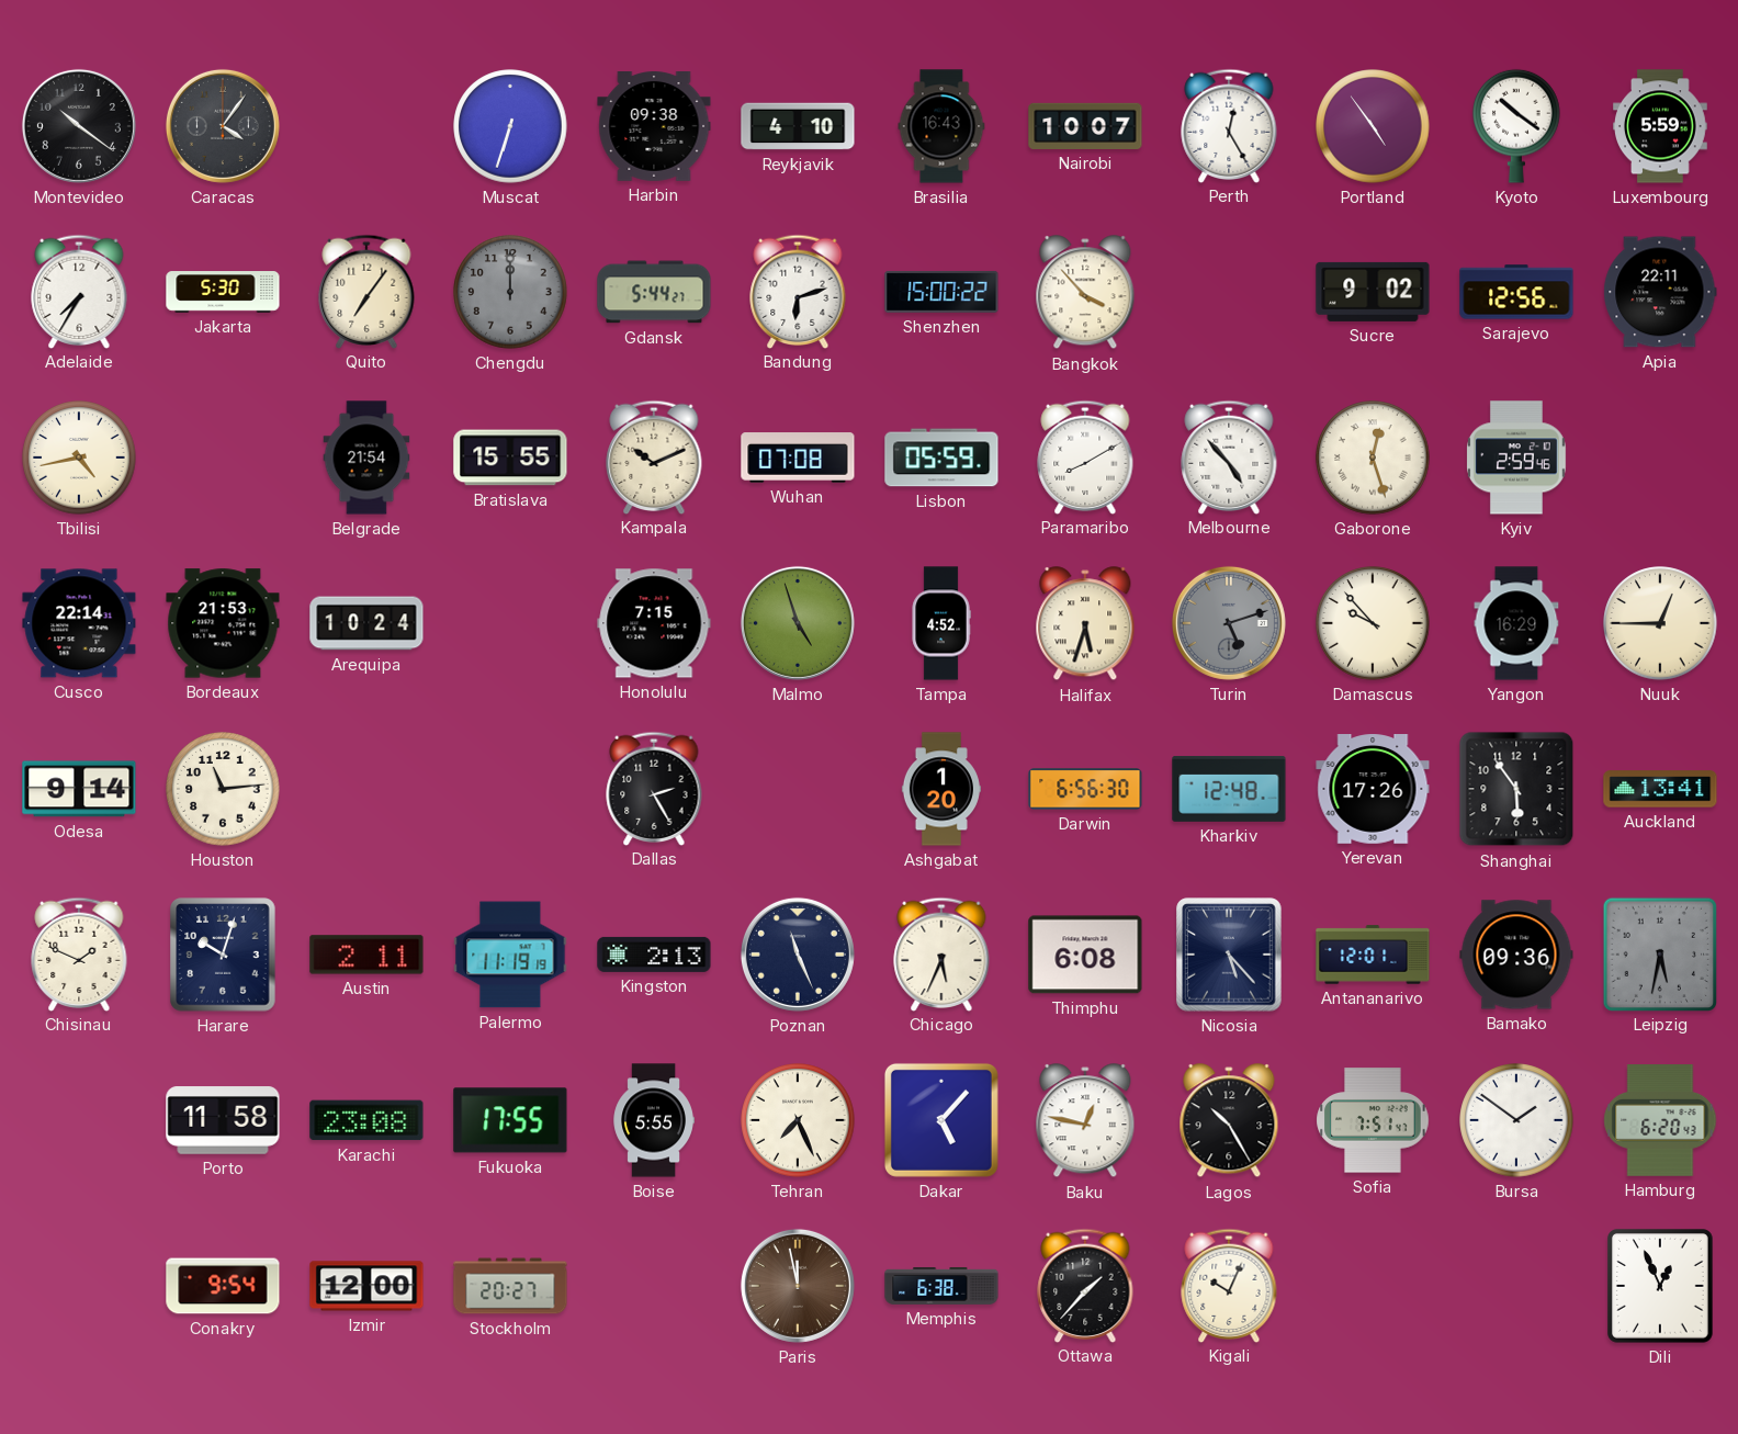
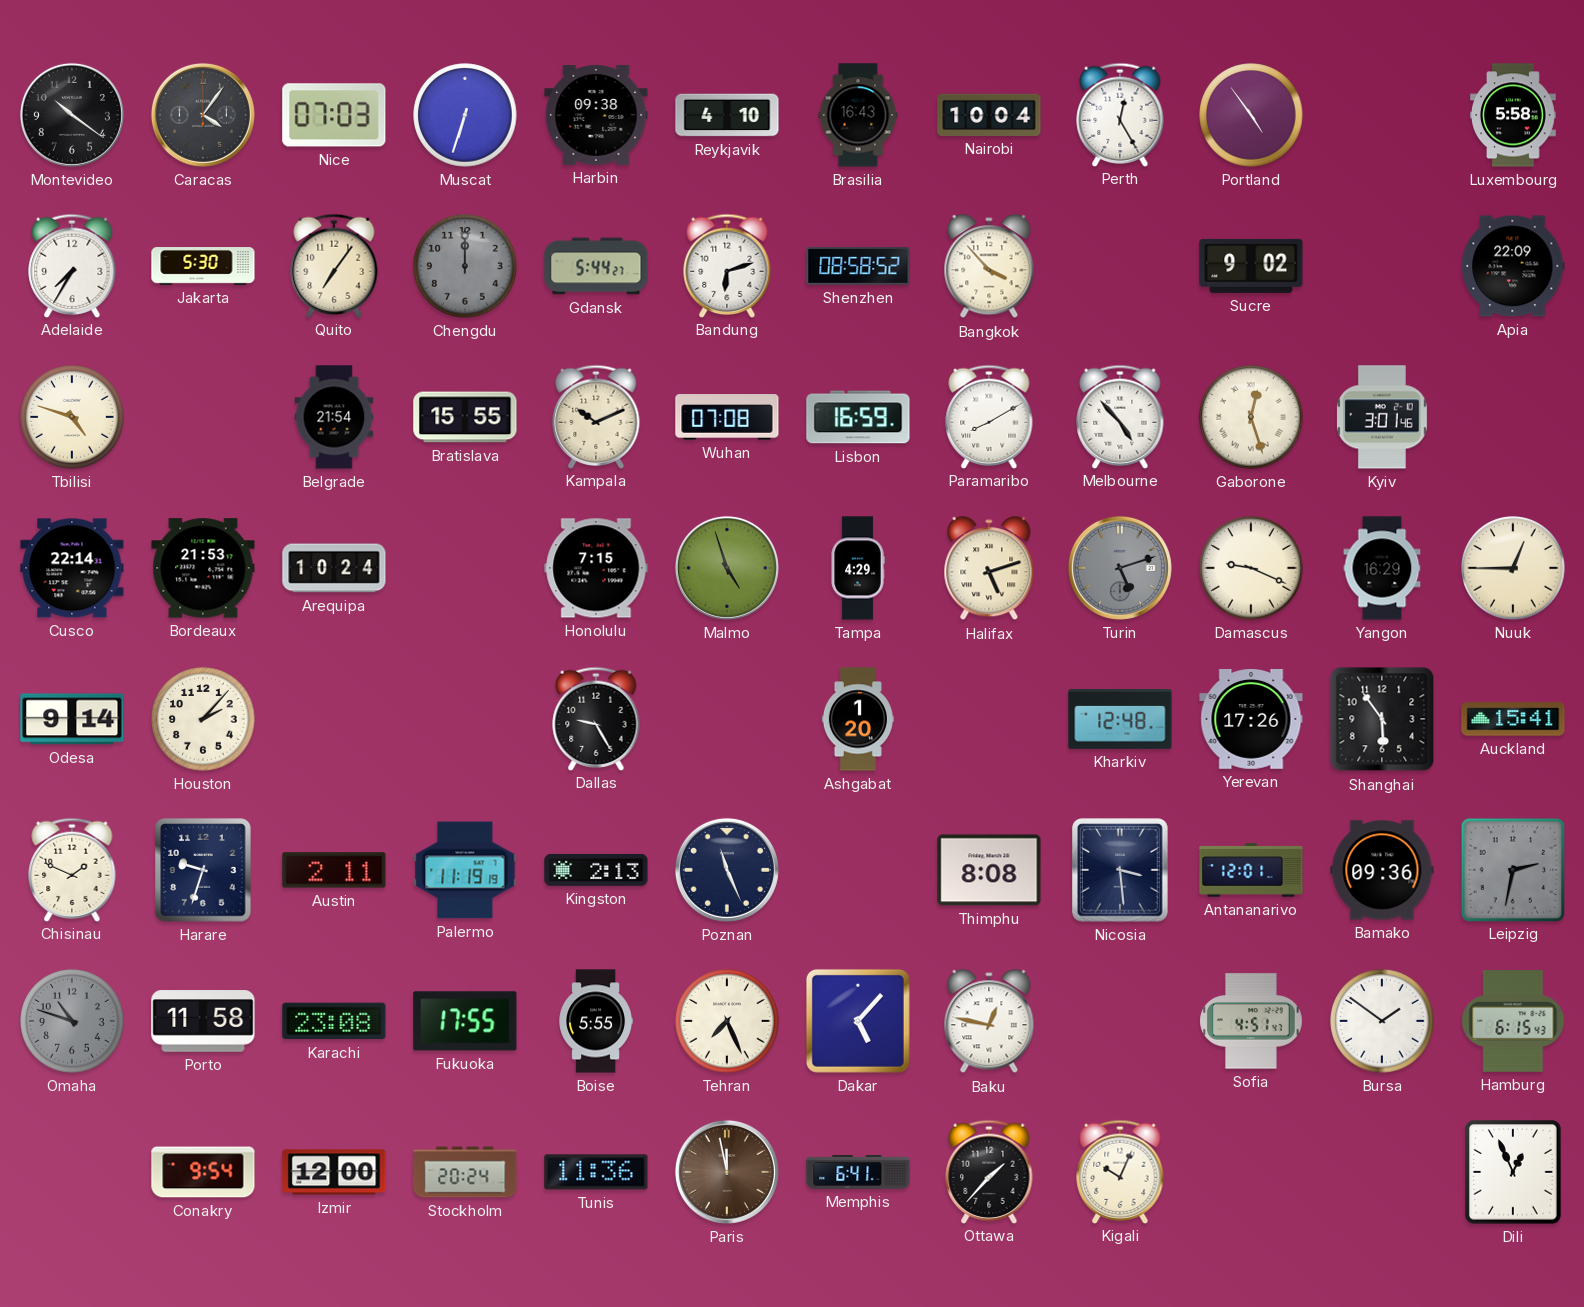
Nice: none -> 07:03 (334, 115)
Nairobi: 10:07 -> 10:04 (989, 115)
Kyoto: 10:21 -> none (1516, 126)
Luxembourg: 5:59 -> 5:58 (1513, 115)
Shenzhen: 15:00 -> 08:58 (858, 266)
Sarajevo: 12:56 -> none (1516, 292)
Apia: 22:11 -> 22:09 (1513, 266)
Tbilisi: 4:43 -> 4:48 (72, 417)
Lisbon: 05:59 -> 16:59 (858, 417)
Kyiv: 2:59 -> 3:01 (1383, 417)
Tampa: 4:52 -> 4:29 (858, 568)
Halifax: 5:33 -> 5:12 (989, 569)
Damascus: 9:53 -> 9:19 (1251, 568)
Houston: 11:14 -> 2:07 (203, 719)
Dallas: 2:25 -> 9:25 (596, 718)
Darwin: 6:56 -> none (1085, 789)
Auckland: 13:41 -> 15:41 (1513, 719)
Harare: 10:03 -> 9:33 (203, 870)
Chicago: 5:34 -> none (941, 953)
Thimphu: 6:08 -> 8:08 (989, 870)
Nicosia: 5:23 -> 3:29 (1120, 870)
Leipzig: 5:32 -> 2:32 (1512, 869)
Omaha: none -> 10:48 (72, 1021)
Lagos: 10:25 -> none (1229, 1121)
Sofia: 7:51 -> 4:51 (1251, 1021)
Hamburg: 6:20 -> 6:15 (1513, 1021)
Stockholm: 20:27 -> 20:24 (465, 1172)
Tunis: none -> 11:36 (596, 1172)
Memphis: 6:38 -> 6:41 (858, 1172)
